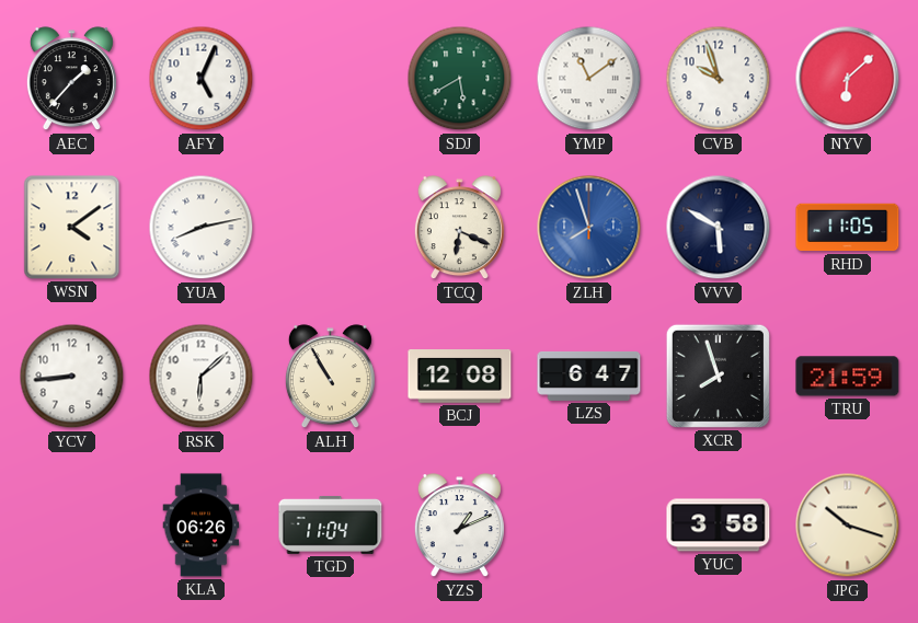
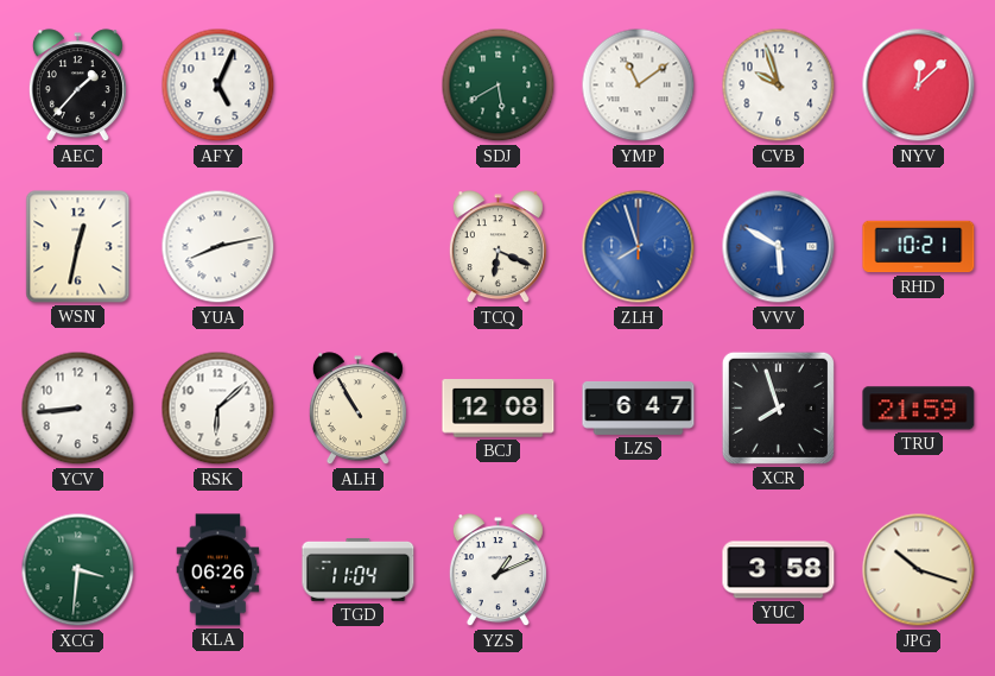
NYV: 6:08 -> 12:08 (919, 86)
WSN: 4:09 -> 12:32 (78, 247)
VVV dial: navy -> blue (779, 247)
RHD: 11:05 -> 10:21 (919, 247)
XCG: none -> 3:31 (78, 570)
